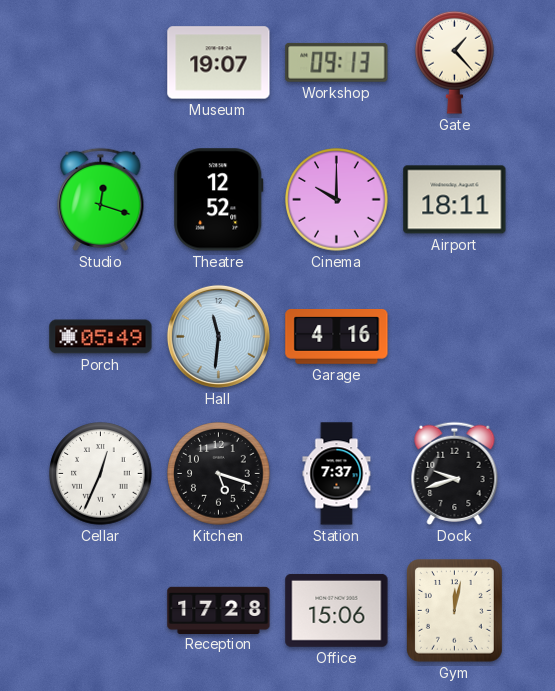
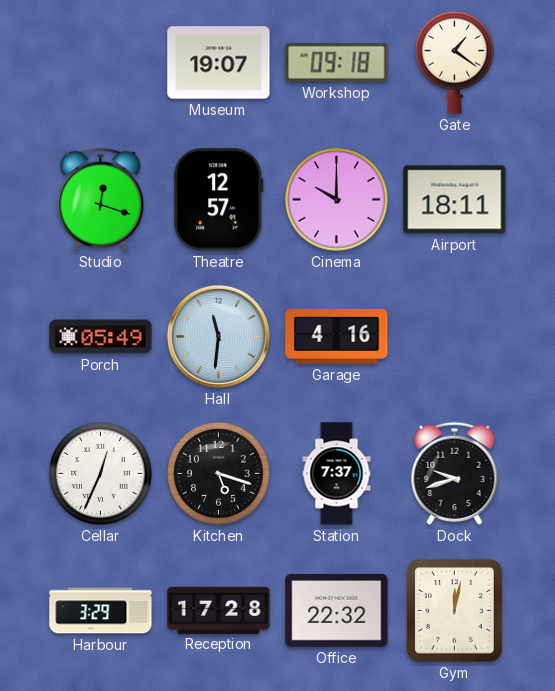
Workshop: 09:13 -> 09:18 (337, 62)
Gate: 1:23 -> 1:21 (455, 62)
Theatre: 12:52 -> 12:57 (219, 200)
Harbour: none -> 3:29 (101, 611)
Office: 15:06 -> 22:32 (337, 610)
